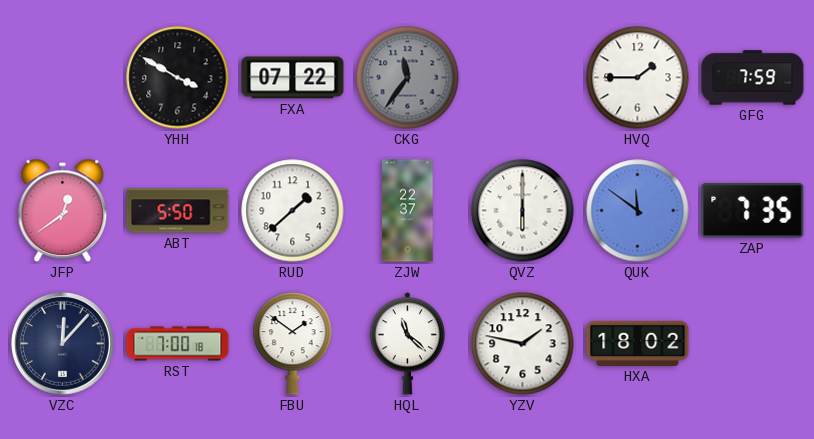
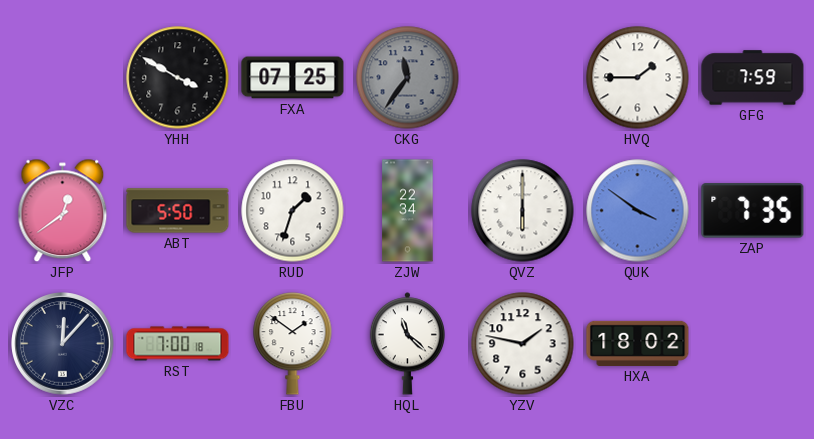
FXA: 07:22 -> 07:25 (293, 78)
RUD: 1:38 -> 1:33 (293, 211)
ZJW: 22:37 -> 22:34 (408, 211)
QUK: 11:51 -> 3:51 (638, 211)
